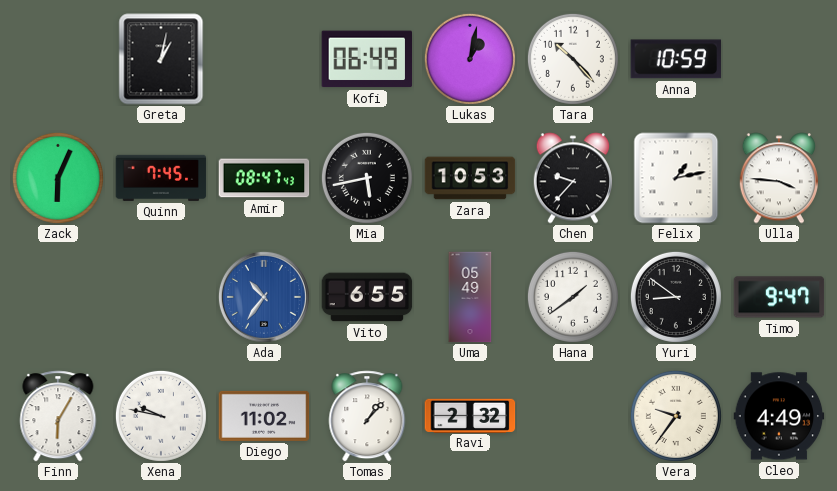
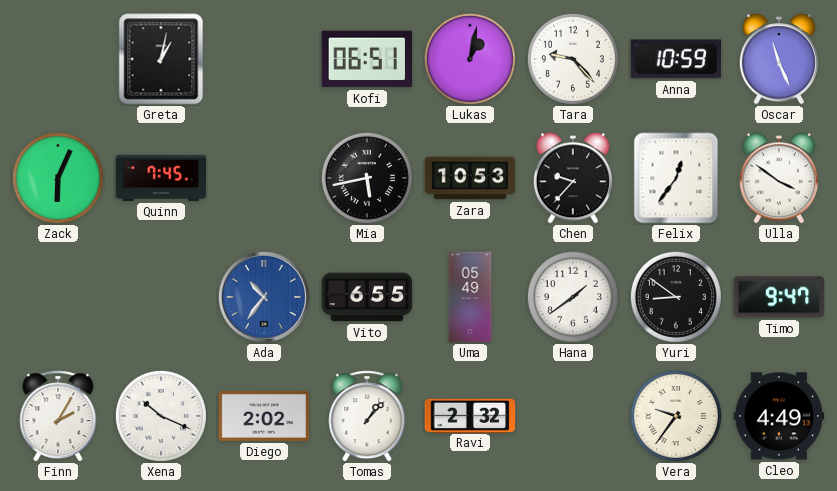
Kofi: 06:49 -> 06:51 (366, 59)
Tara: 10:23 -> 9:23 (573, 59)
Oscar: none -> 11:26 (778, 59)
Amir: 08:47 -> none (264, 178)
Felix: 1:13 -> 12:36 (676, 178)
Ulla: 3:46 -> 3:51 (778, 178)
Finn: 6:05 -> 2:05 (58, 416)
Xena: 9:47 -> 10:19 (161, 416)
Diego: 11:02 -> 2:02 (264, 416)
